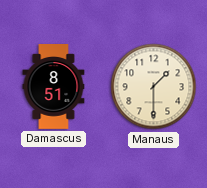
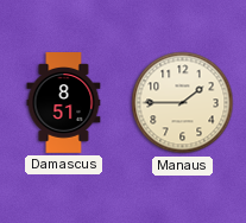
Manaus: 1:30 -> 1:45 (183, 103)
